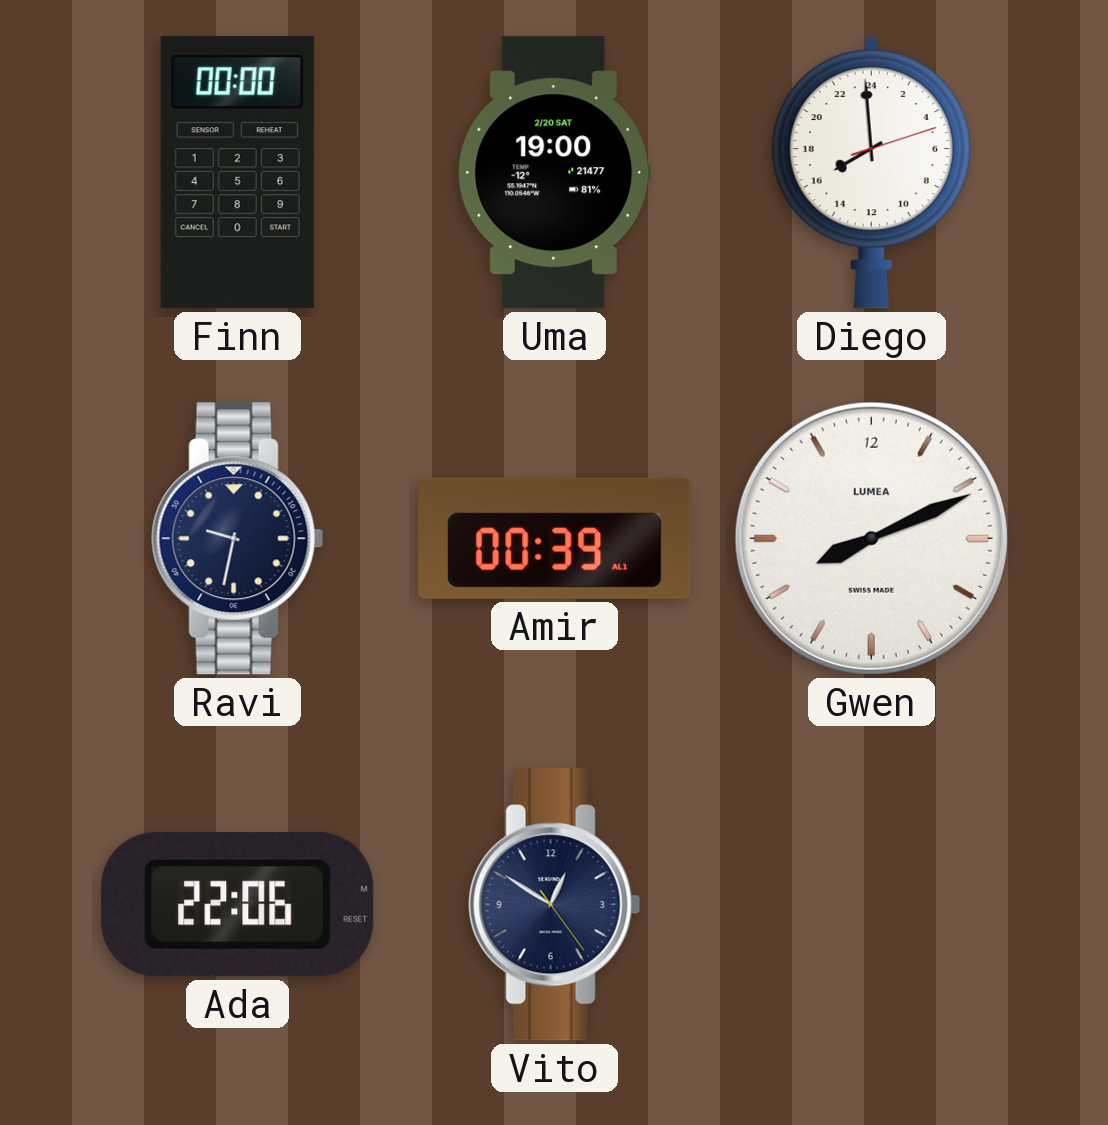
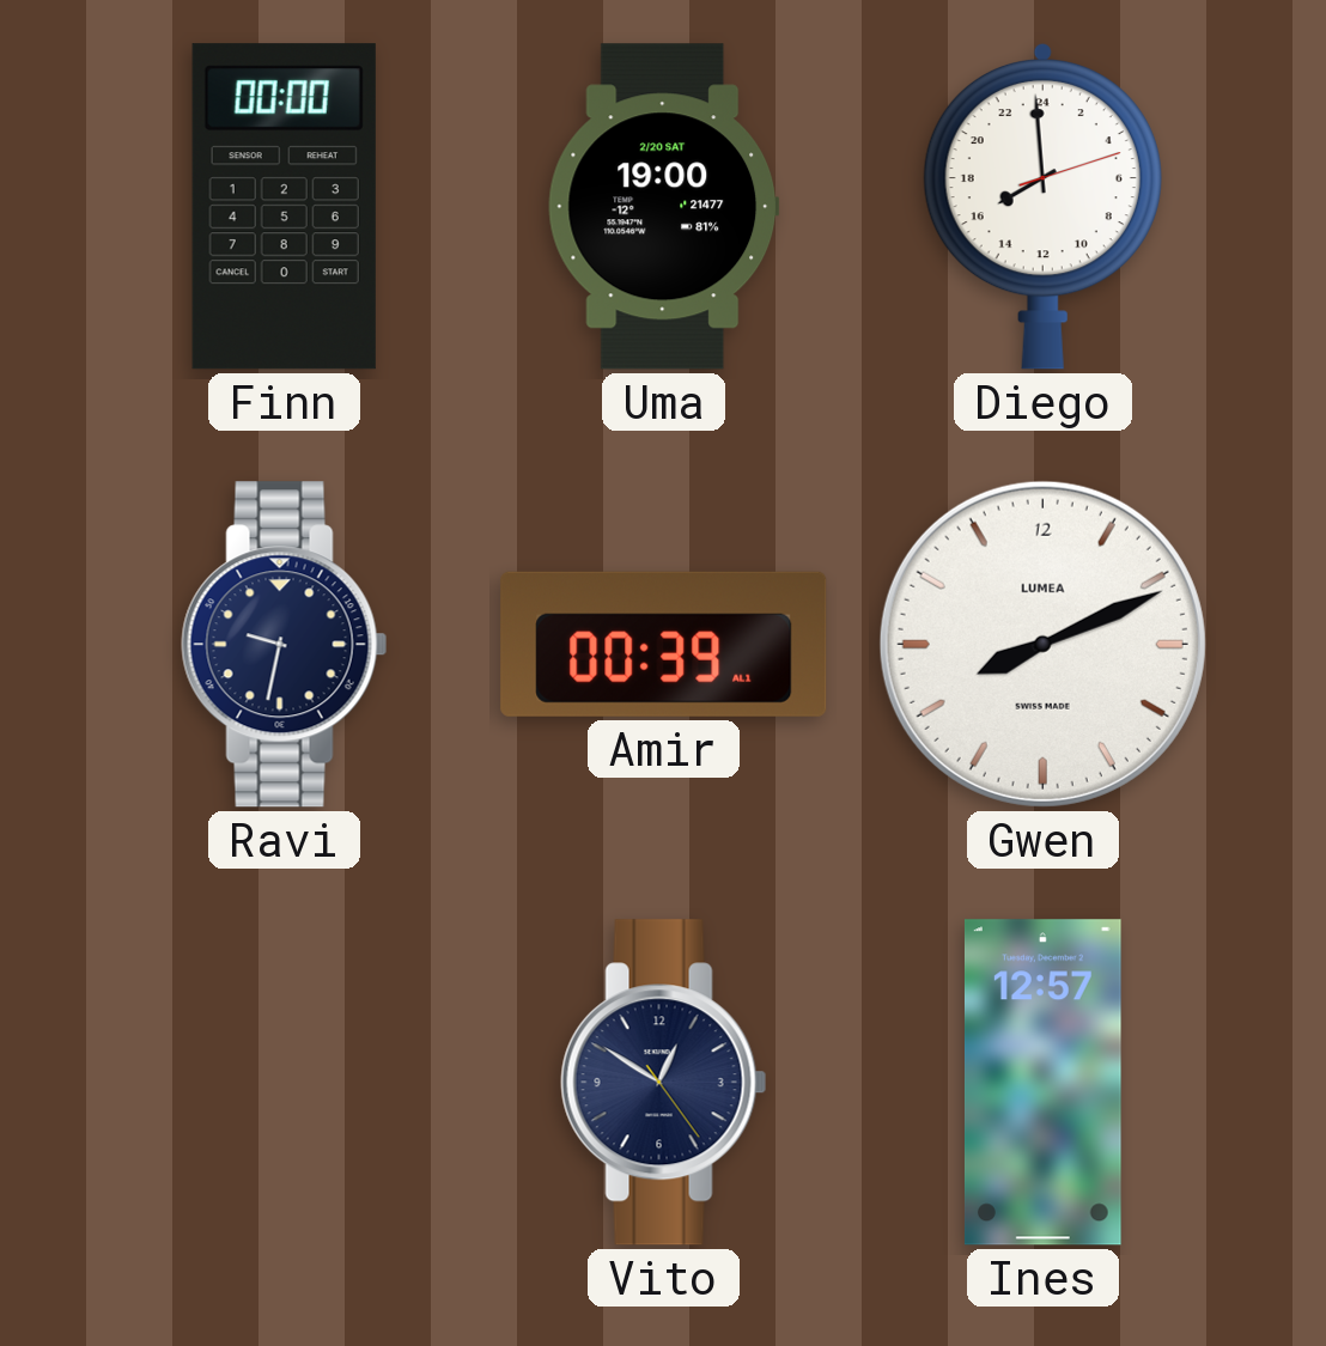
Ada: 22:06 -> none (238, 905)
Ines: none -> 12:57 (1042, 1083)
